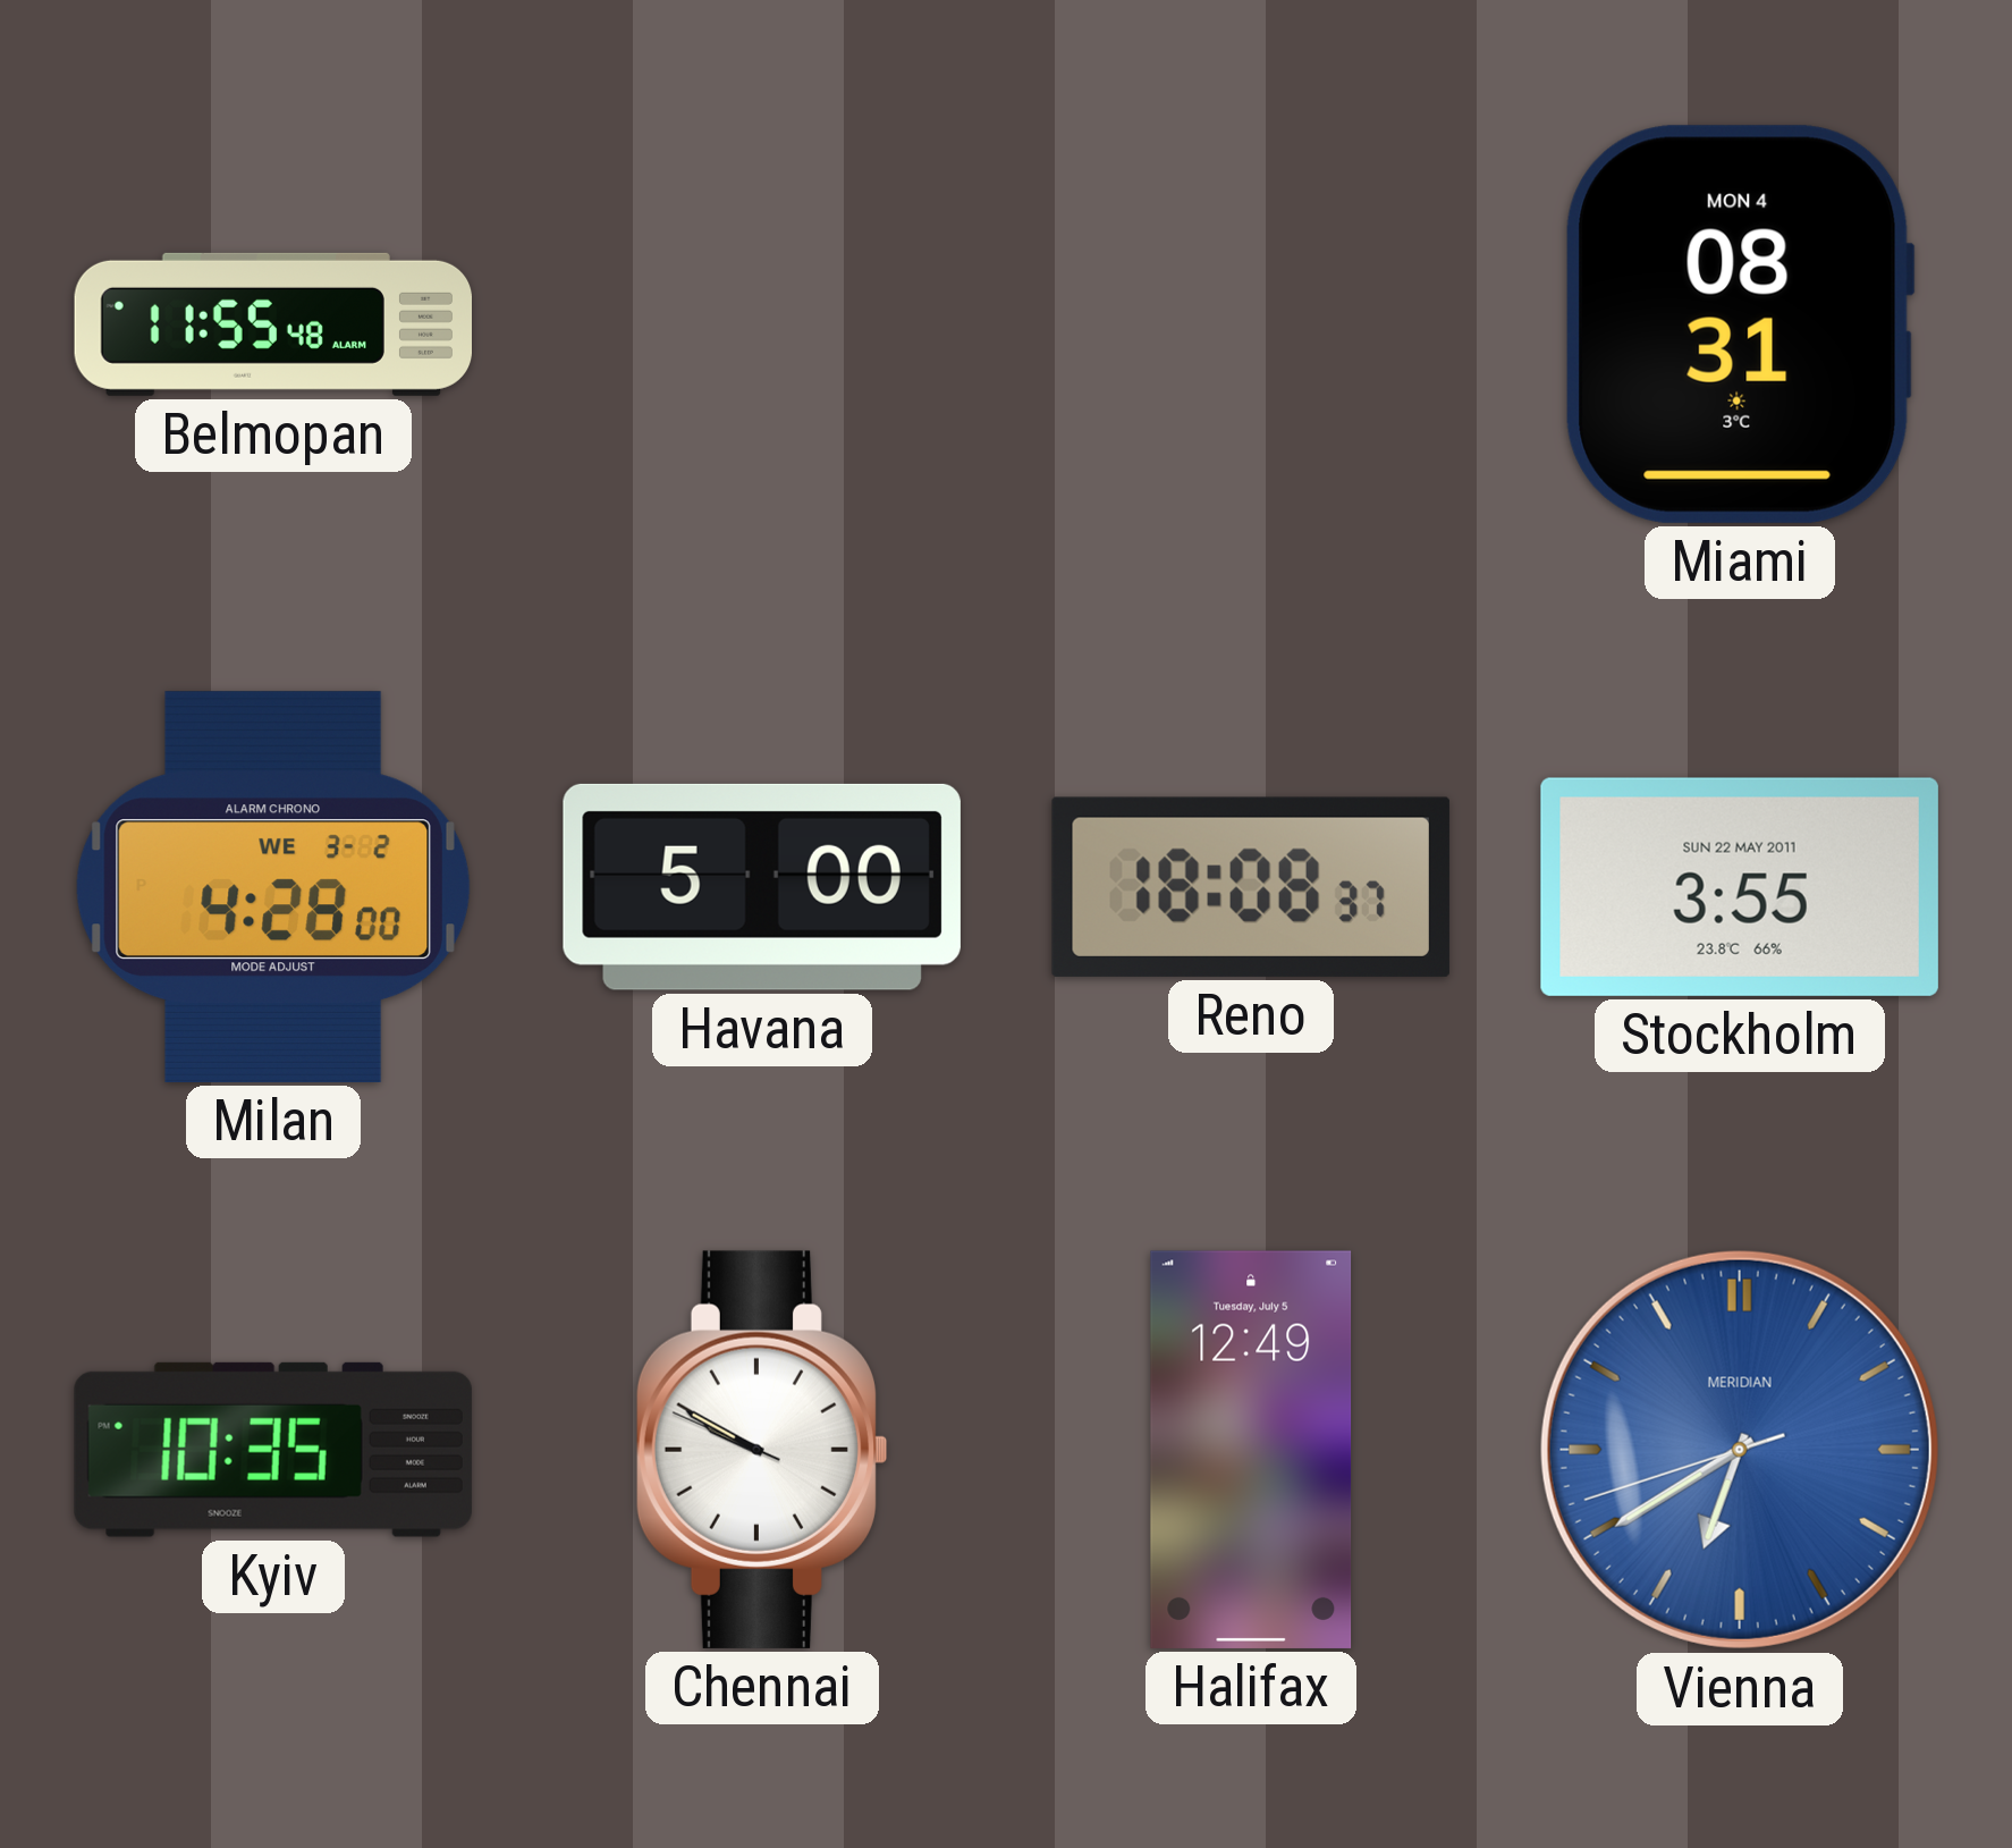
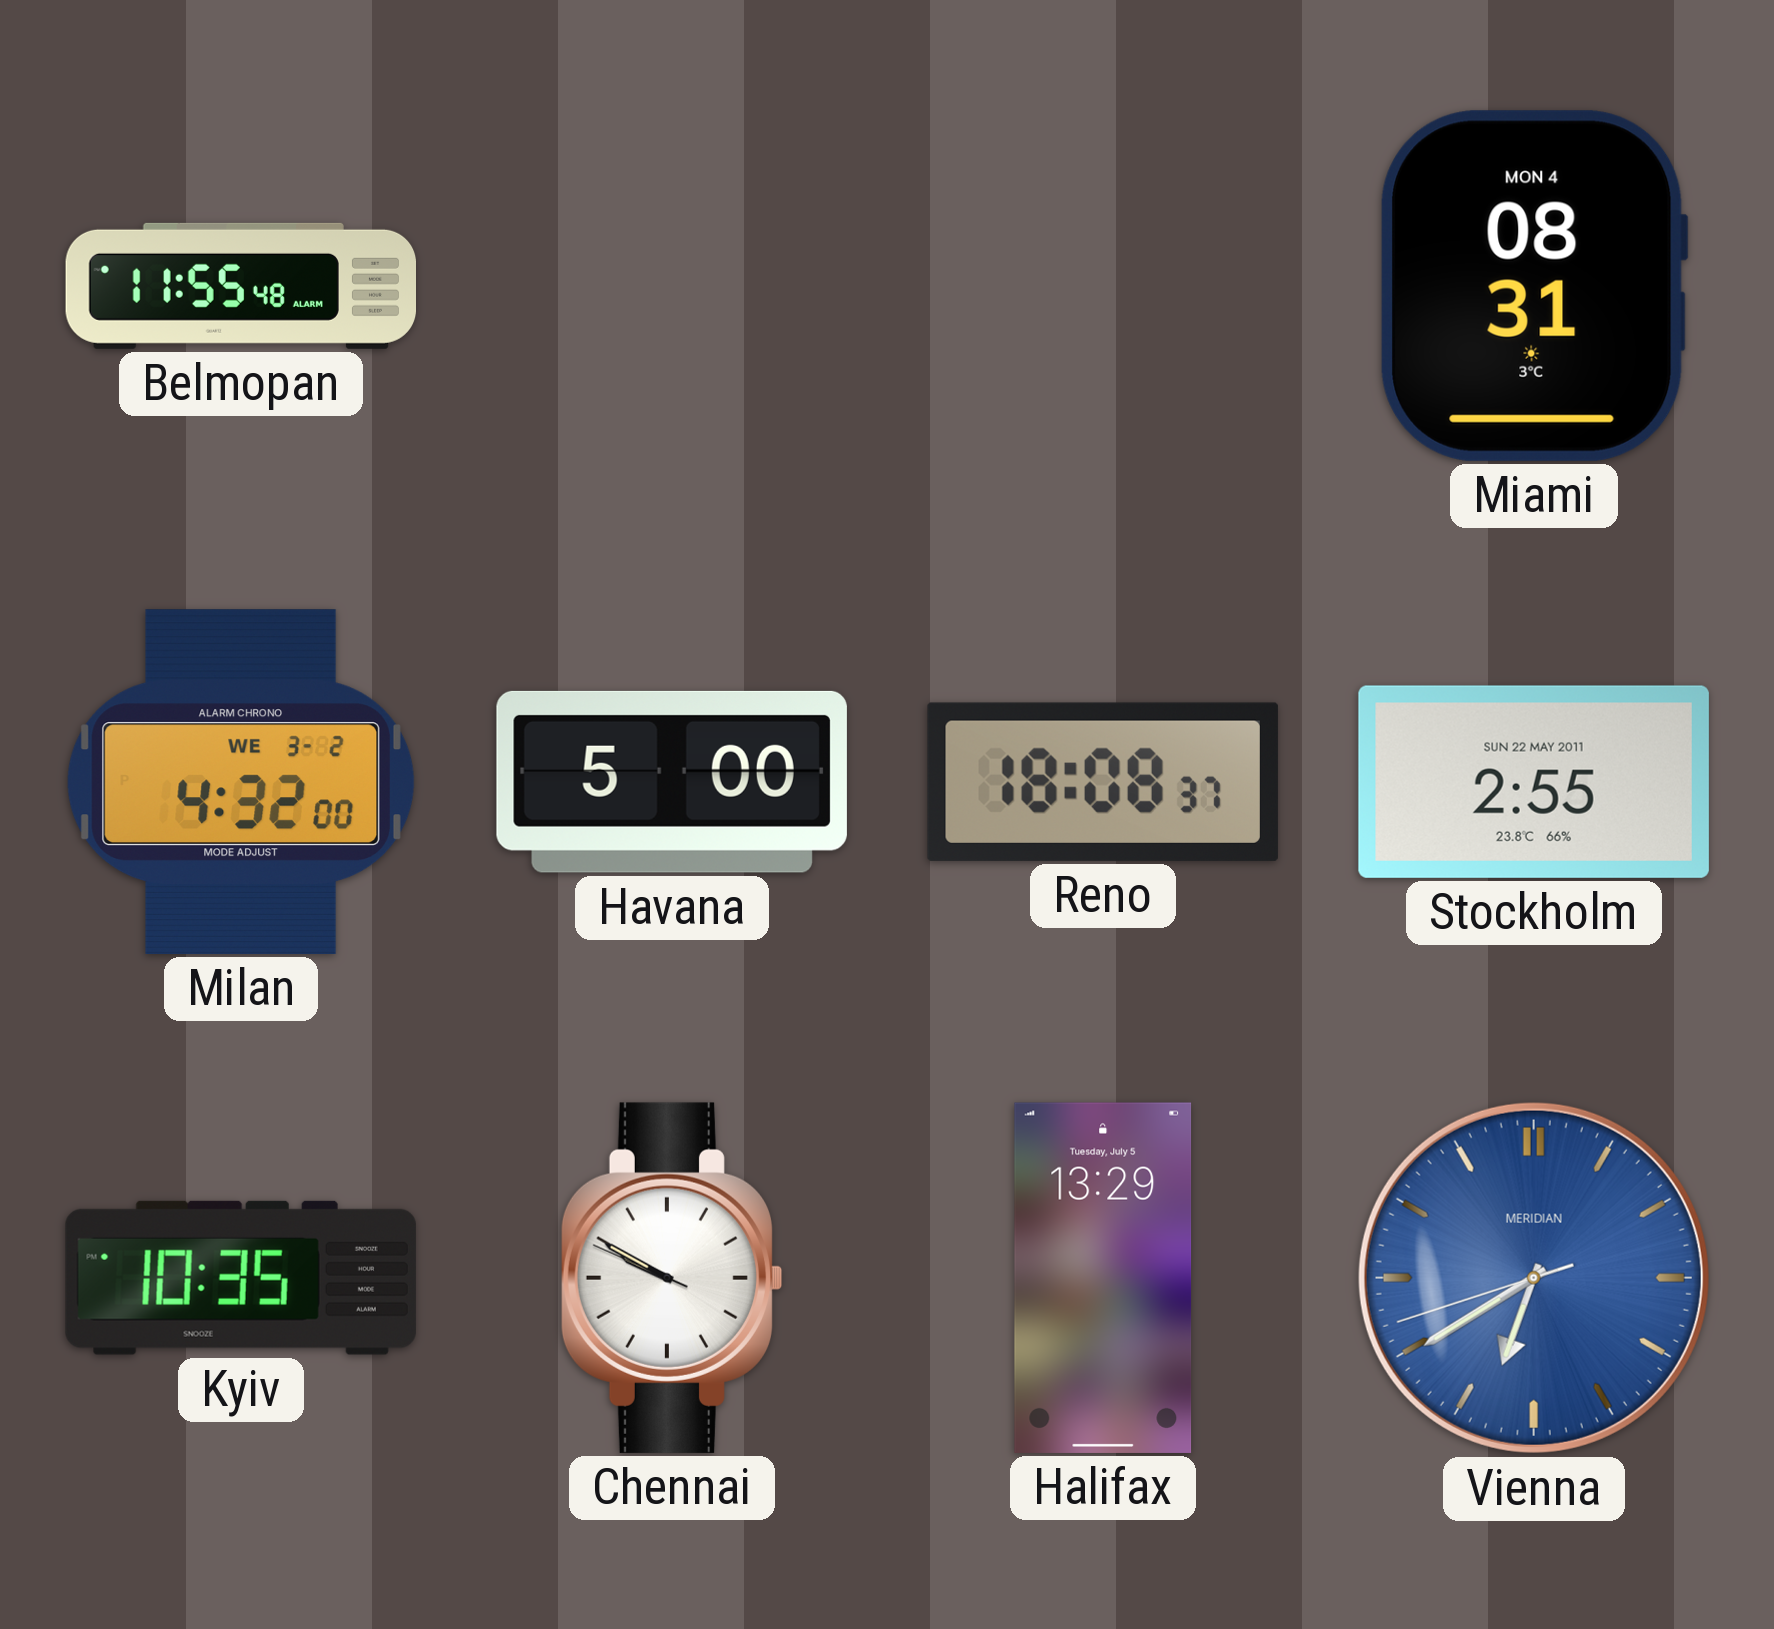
Milan: 4:28 -> 4:32 (241, 782)
Stockholm: 3:55 -> 2:55 (1534, 782)
Halifax: 12:49 -> 13:29 (1103, 1278)
